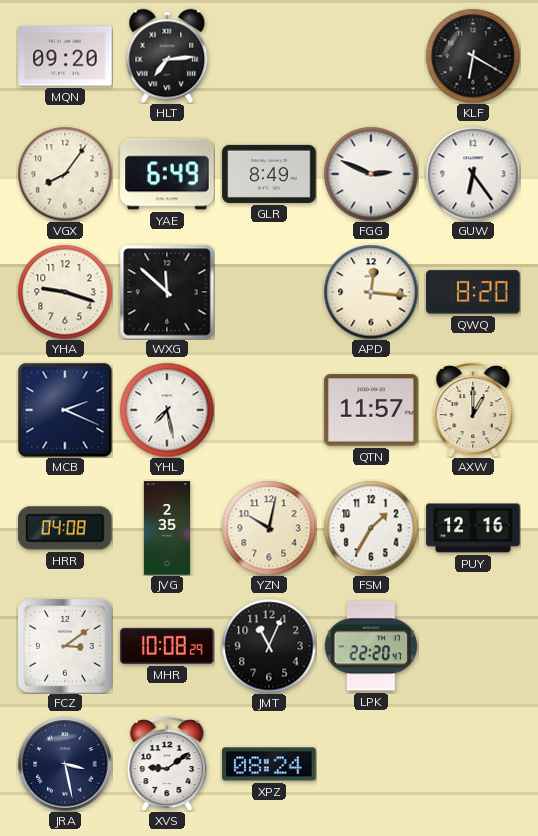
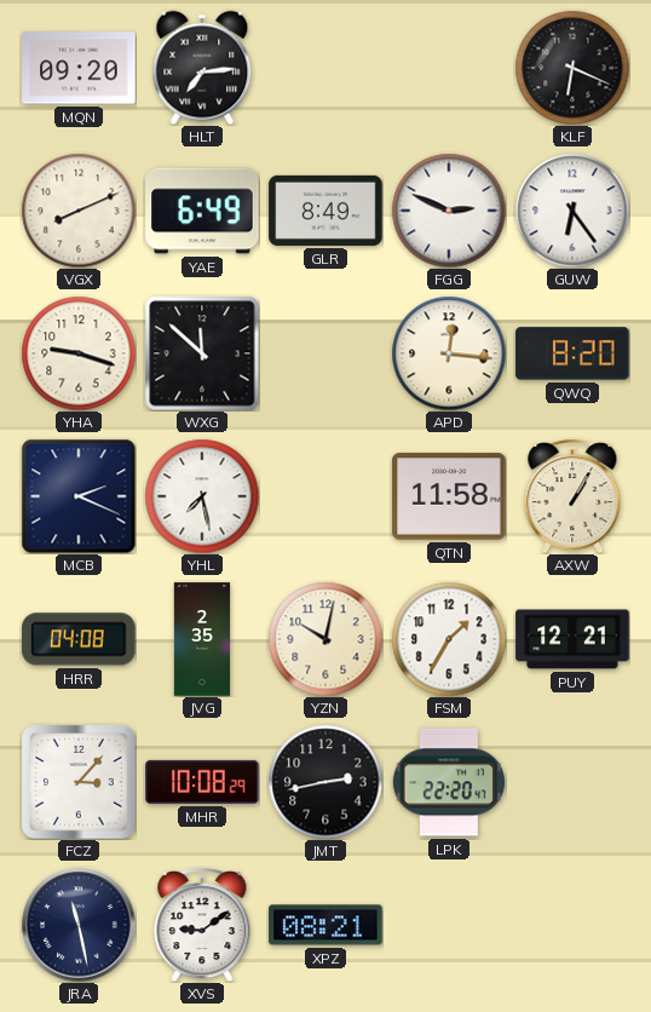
KLF: 6:20 -> 6:19 (572, 68)
VGX: 8:06 -> 8:11 (79, 211)
QTN: 11:57 -> 11:58 (449, 496)
AXW: 1:00 -> 1:05 (572, 496)
PUY: 12:16 -> 12:21 (572, 639)
FCZ: 3:09 -> 3:07 (79, 782)
JMT: 11:04 -> 2:43 (325, 782)
JRA: 3:28 -> 11:28 (79, 925)
XPZ: 08:24 -> 08:21 (325, 925)
